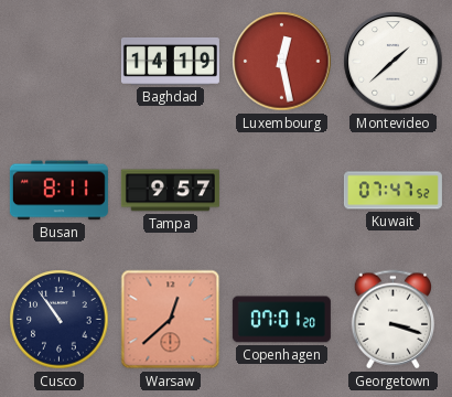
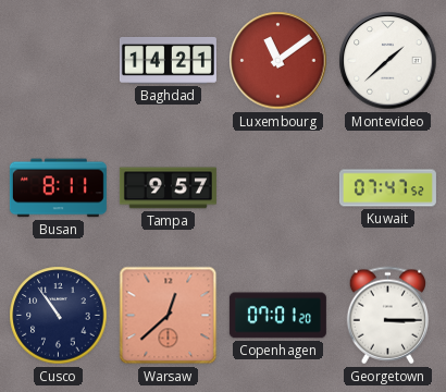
Baghdad: 14:19 -> 14:21 (168, 60)
Luxembourg: 12:28 -> 11:09 (278, 61)
Georgetown: 3:18 -> 3:15 (387, 316)
